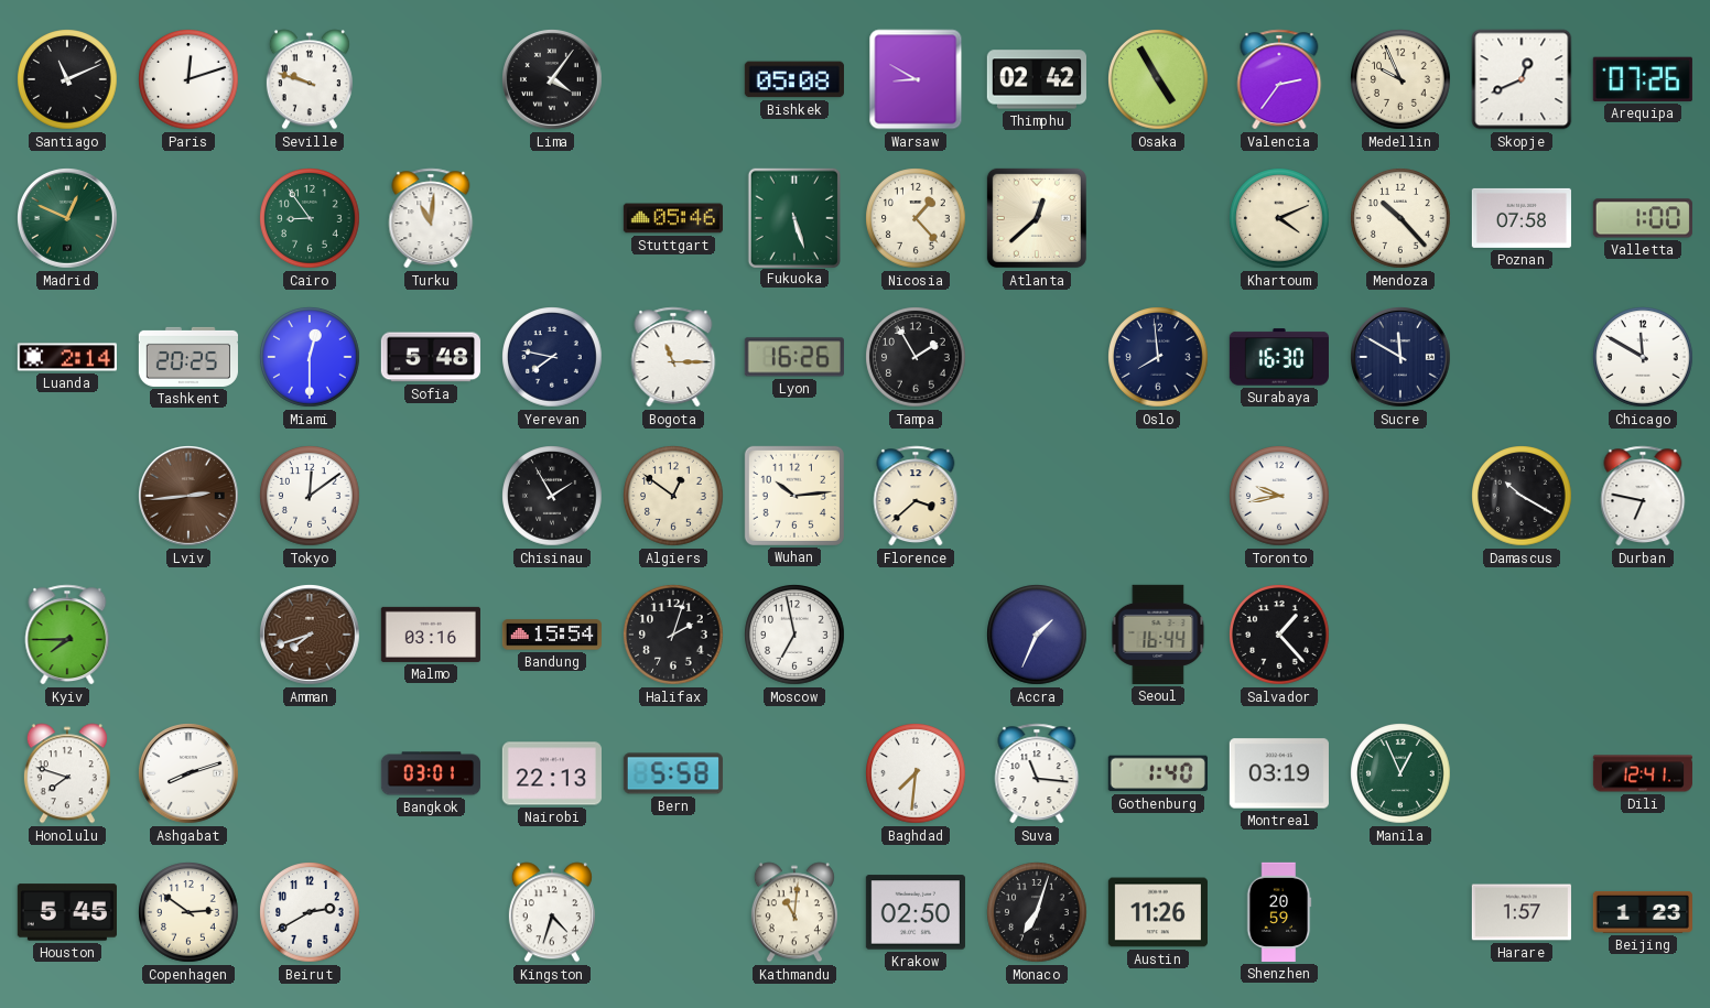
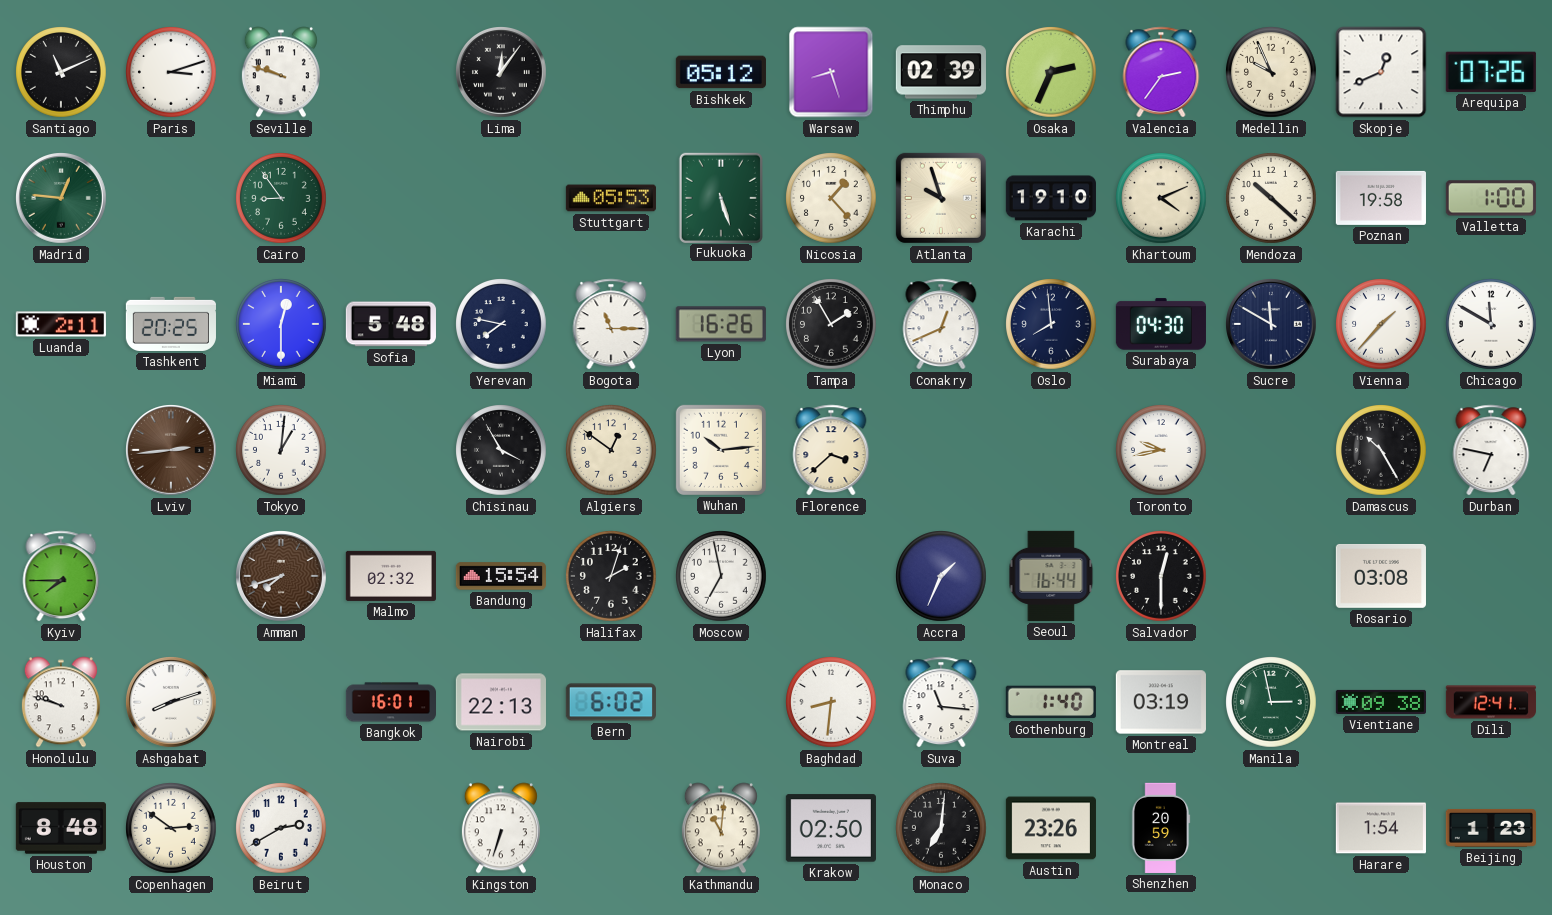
Paris: 12:12 -> 3:12 (171, 72)
Lima: 4:06 -> 12:06 (502, 73)
Bishkek: 05:08 -> 05:12 (721, 72)
Warsaw: 8:50 -> 8:27 (831, 72)
Thimphu: 02:42 -> 02:39 (941, 72)
Osaka: 4:55 -> 2:34 (1051, 72)
Madrid: 12:49 -> 12:46 (62, 199)
Turku: 11:01 -> none (431, 218)
Stuttgart: 05:46 -> 05:53 (611, 198)
Atlanta: 12:38 -> 9:57 (941, 198)
Karachi: none -> 19:10 (1051, 198)
Mendoza: 10:23 -> 10:22 (1271, 198)
Poznan: 07:58 -> 19:58 (1381, 198)
Luanda: 2:14 -> 2:11 (61, 324)
Conakry: none -> 12:41 (941, 324)
Surabaya: 16:30 -> 04:30 (1160, 324)
Vienna: none -> 1:37 (1381, 324)
Tokyo: 12:09 -> 1:01 (281, 450)
Chisinau: 1:55 -> 3:55 (501, 450)
Damascus: 10:20 -> 10:25 (1381, 450)
Malmo: 03:16 -> 02:32 (391, 576)
Salvador: 1:23 -> 12:30 (1161, 576)
Rosario: none -> 03:08 (1381, 576)
Honolulu: 7:48 -> 9:48 (61, 702)
Bangkok: 03:01 -> 16:01 (390, 702)
Bern: 5:58 -> 6:02 (611, 702)
Baghdad: 7:31 -> 8:31 (831, 702)
Manila: 12:56 -> 2:58 (1271, 702)
Vientiane: none -> 09:38 (1380, 702)
Houston: 5:45 -> 8:48 (61, 828)
Kingston: 4:33 -> 6:33 (501, 828)
Monaco: 7:03 -> 7:01 (941, 828)
Austin: 11:26 -> 23:26 (1051, 828)
Harare: 1:57 -> 1:54 (1381, 828)
